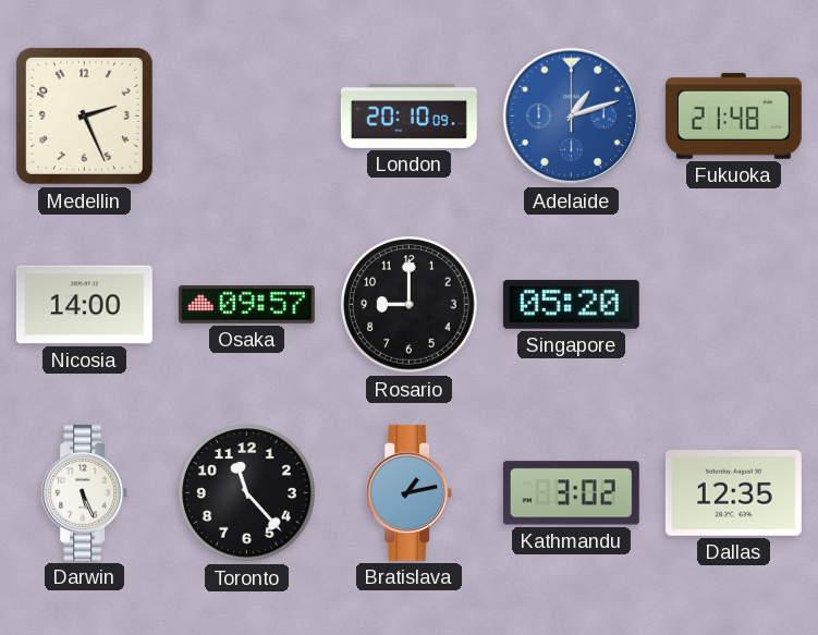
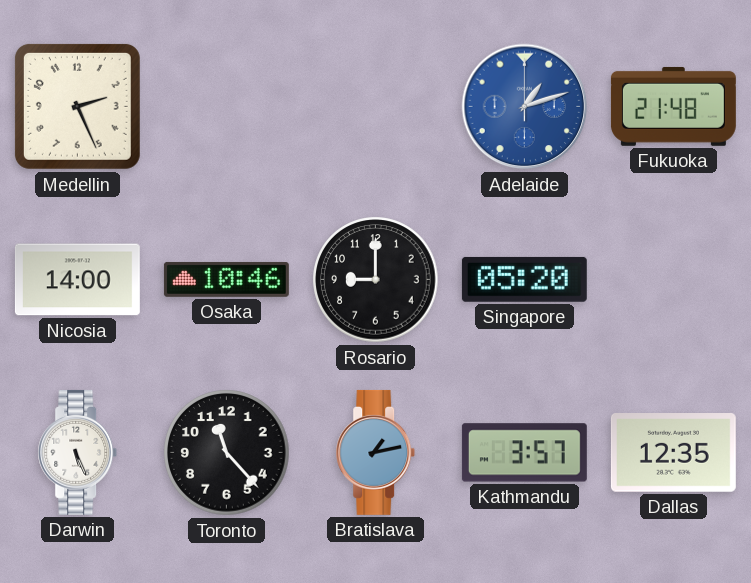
London: 20:10 -> none (408, 115)
Osaka: 09:57 -> 10:46 (226, 279)
Kathmandu: 3:02 -> 3:57 (524, 453)
